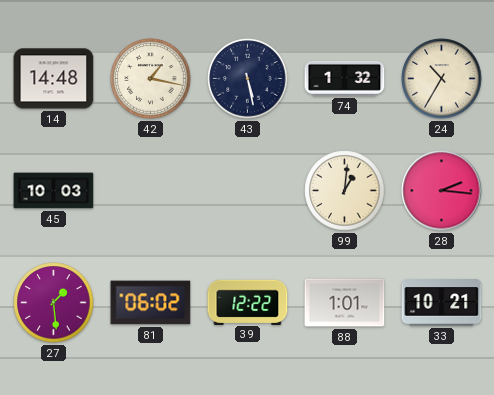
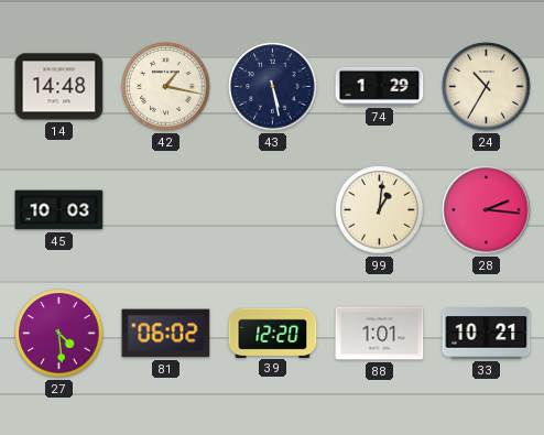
74: 1:32 -> 1:29 (380, 86)
27: 1:29 -> 4:29 (59, 334)
39: 12:22 -> 12:20 (273, 333)
